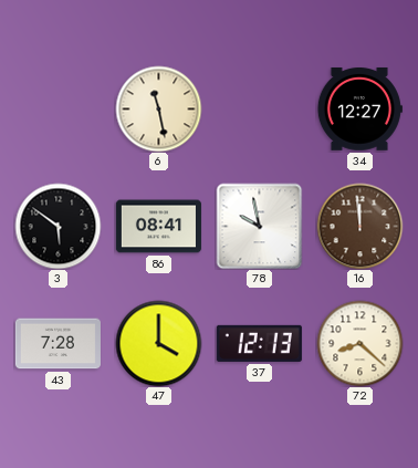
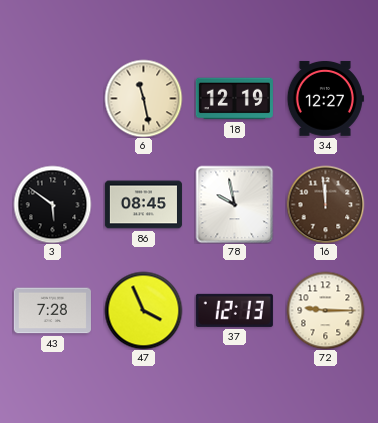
18: none -> 12:19 (234, 99)
86: 08:41 -> 08:45 (143, 205)
47: 4:00 -> 3:56 (143, 310)
72: 8:22 -> 9:15 (325, 310)
